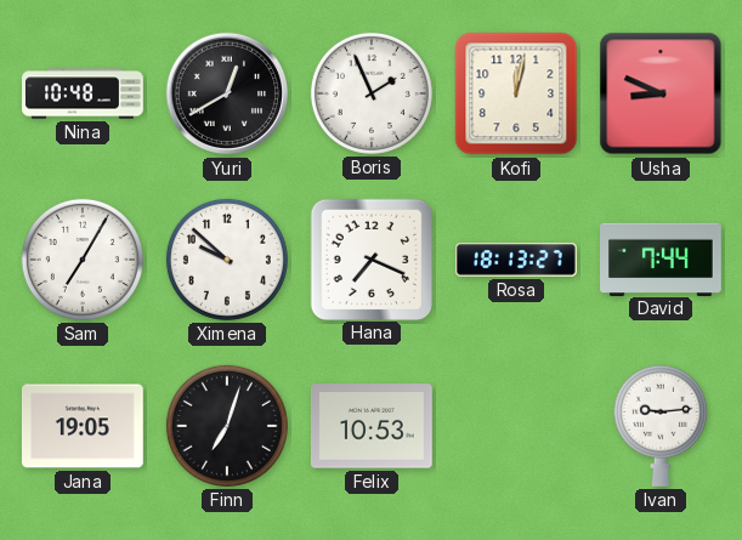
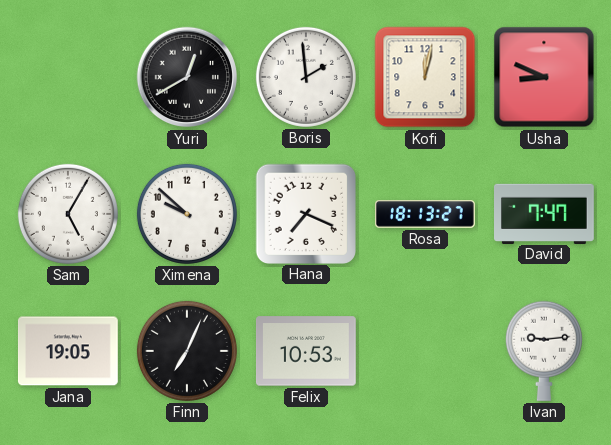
Nina: 10:48 -> none (83, 93)
Boris: 1:56 -> 1:59 (306, 77)
Sam: 7:05 -> 5:05 (68, 214)
David: 7:44 -> 7:47 (545, 213)
Finn: 7:03 -> 7:04 (187, 351)
